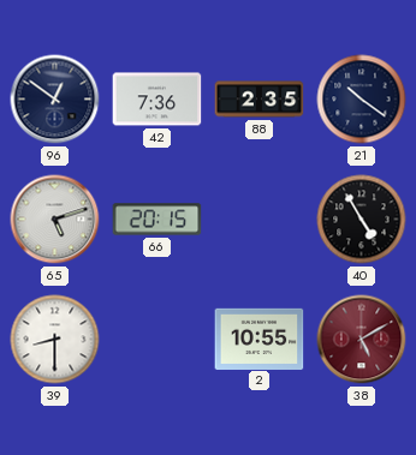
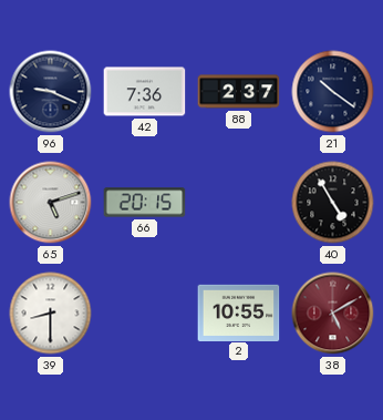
96: 12:51 -> 9:19 (51, 92)
88: 2:35 -> 2:37 (239, 92)
